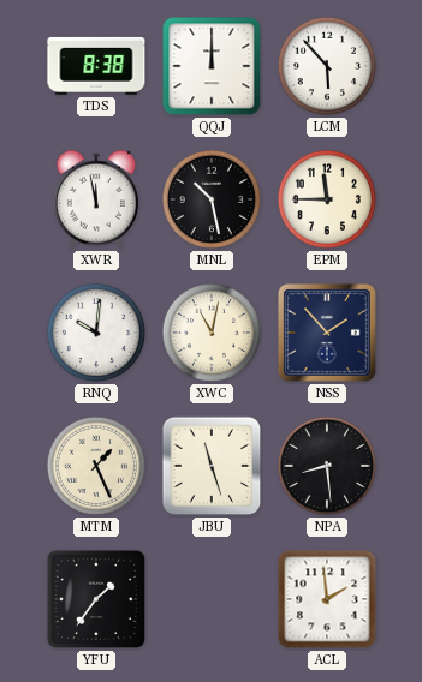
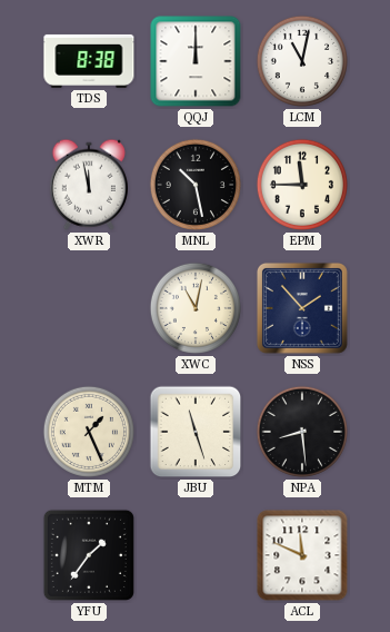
LCM: 5:53 -> 11:02 (302, 61)
RNQ: 10:01 -> none (96, 333)
ACL: 1:59 -> 11:49 (302, 555)
